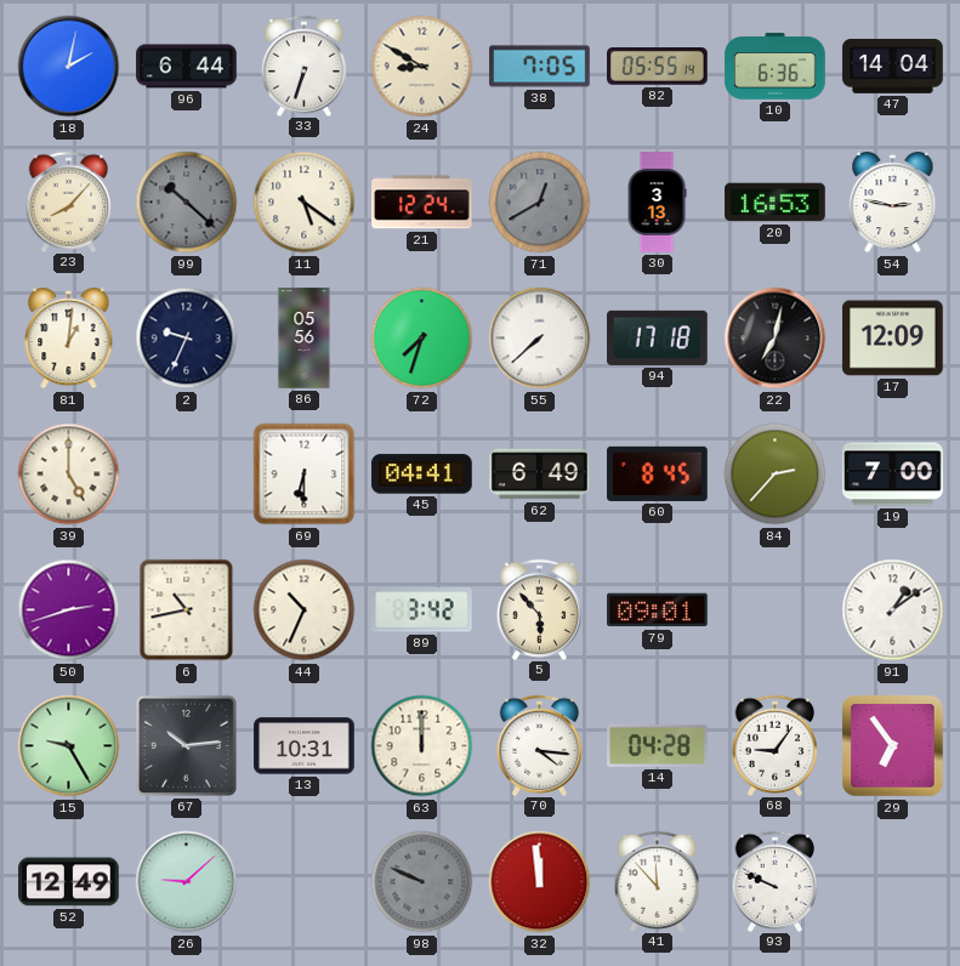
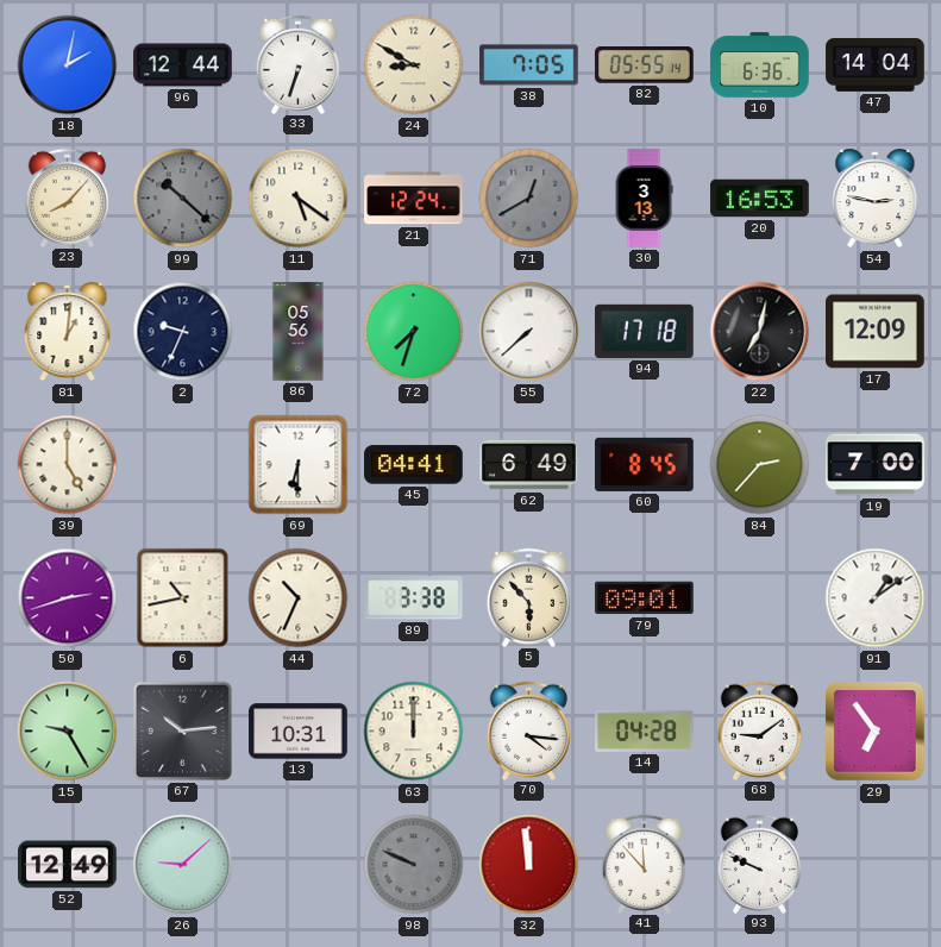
96: 6:44 -> 12:44 (183, 65)
89: 3:42 -> 3:38 (414, 598)
68: 9:06 -> 9:09 (760, 730)
